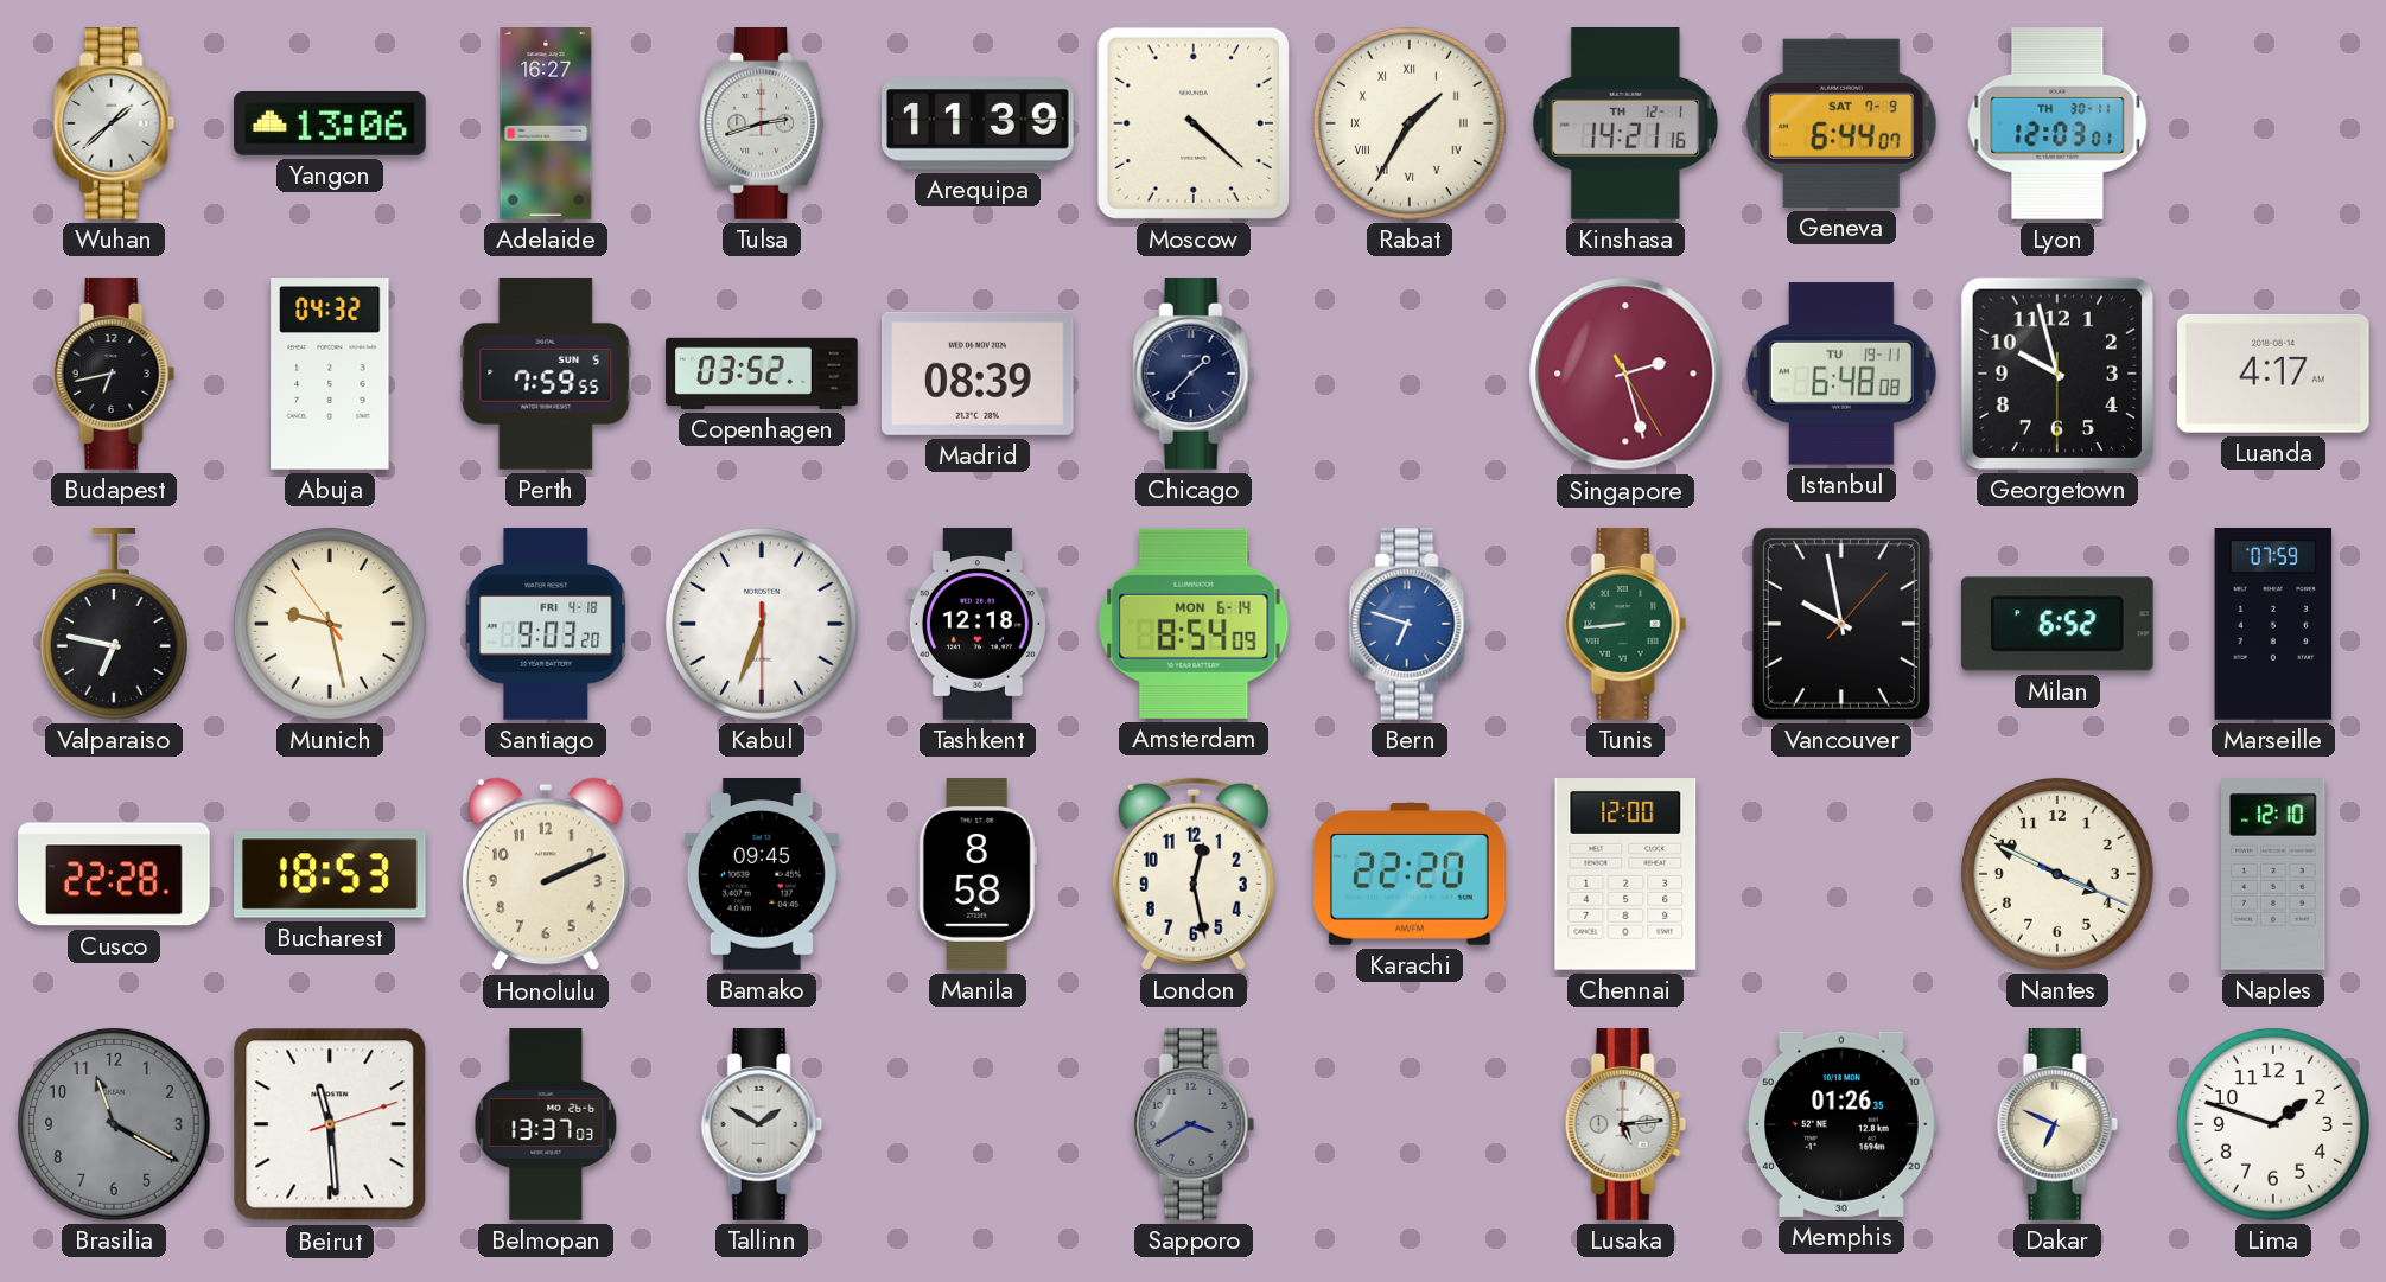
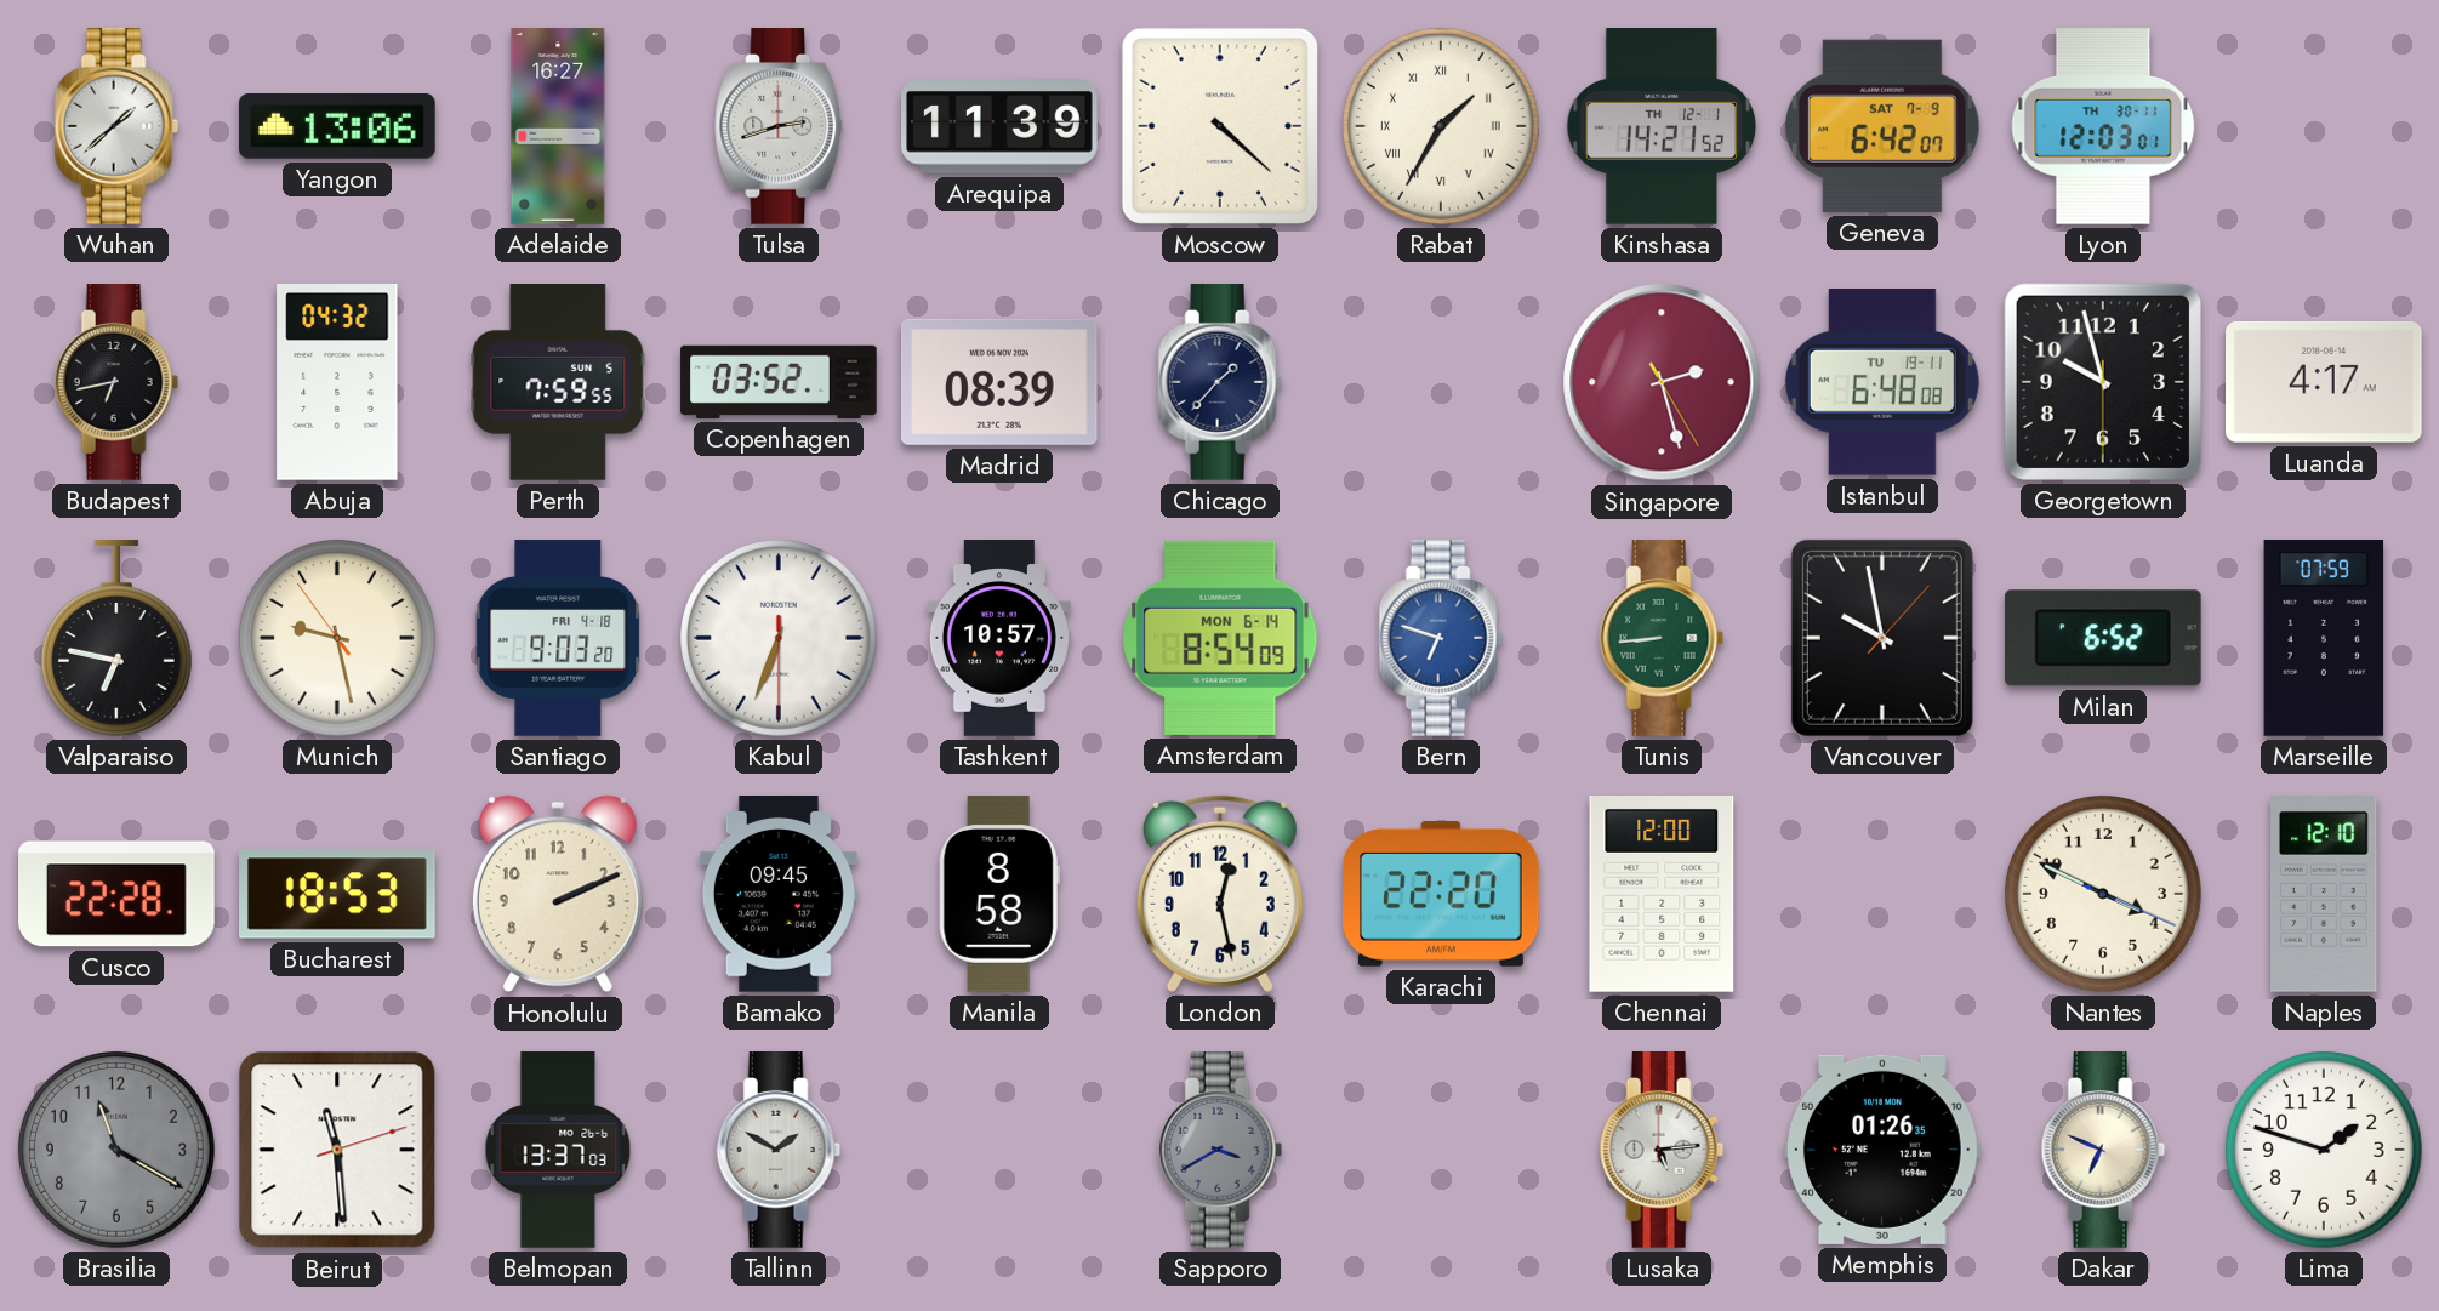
Kinshasa: 14:21:16 -> 14:21:52 (1660, 127)
Geneva: 6:44 -> 6:42 (1884, 126)
Tashkent: 12:18 -> 10:57 (999, 638)
